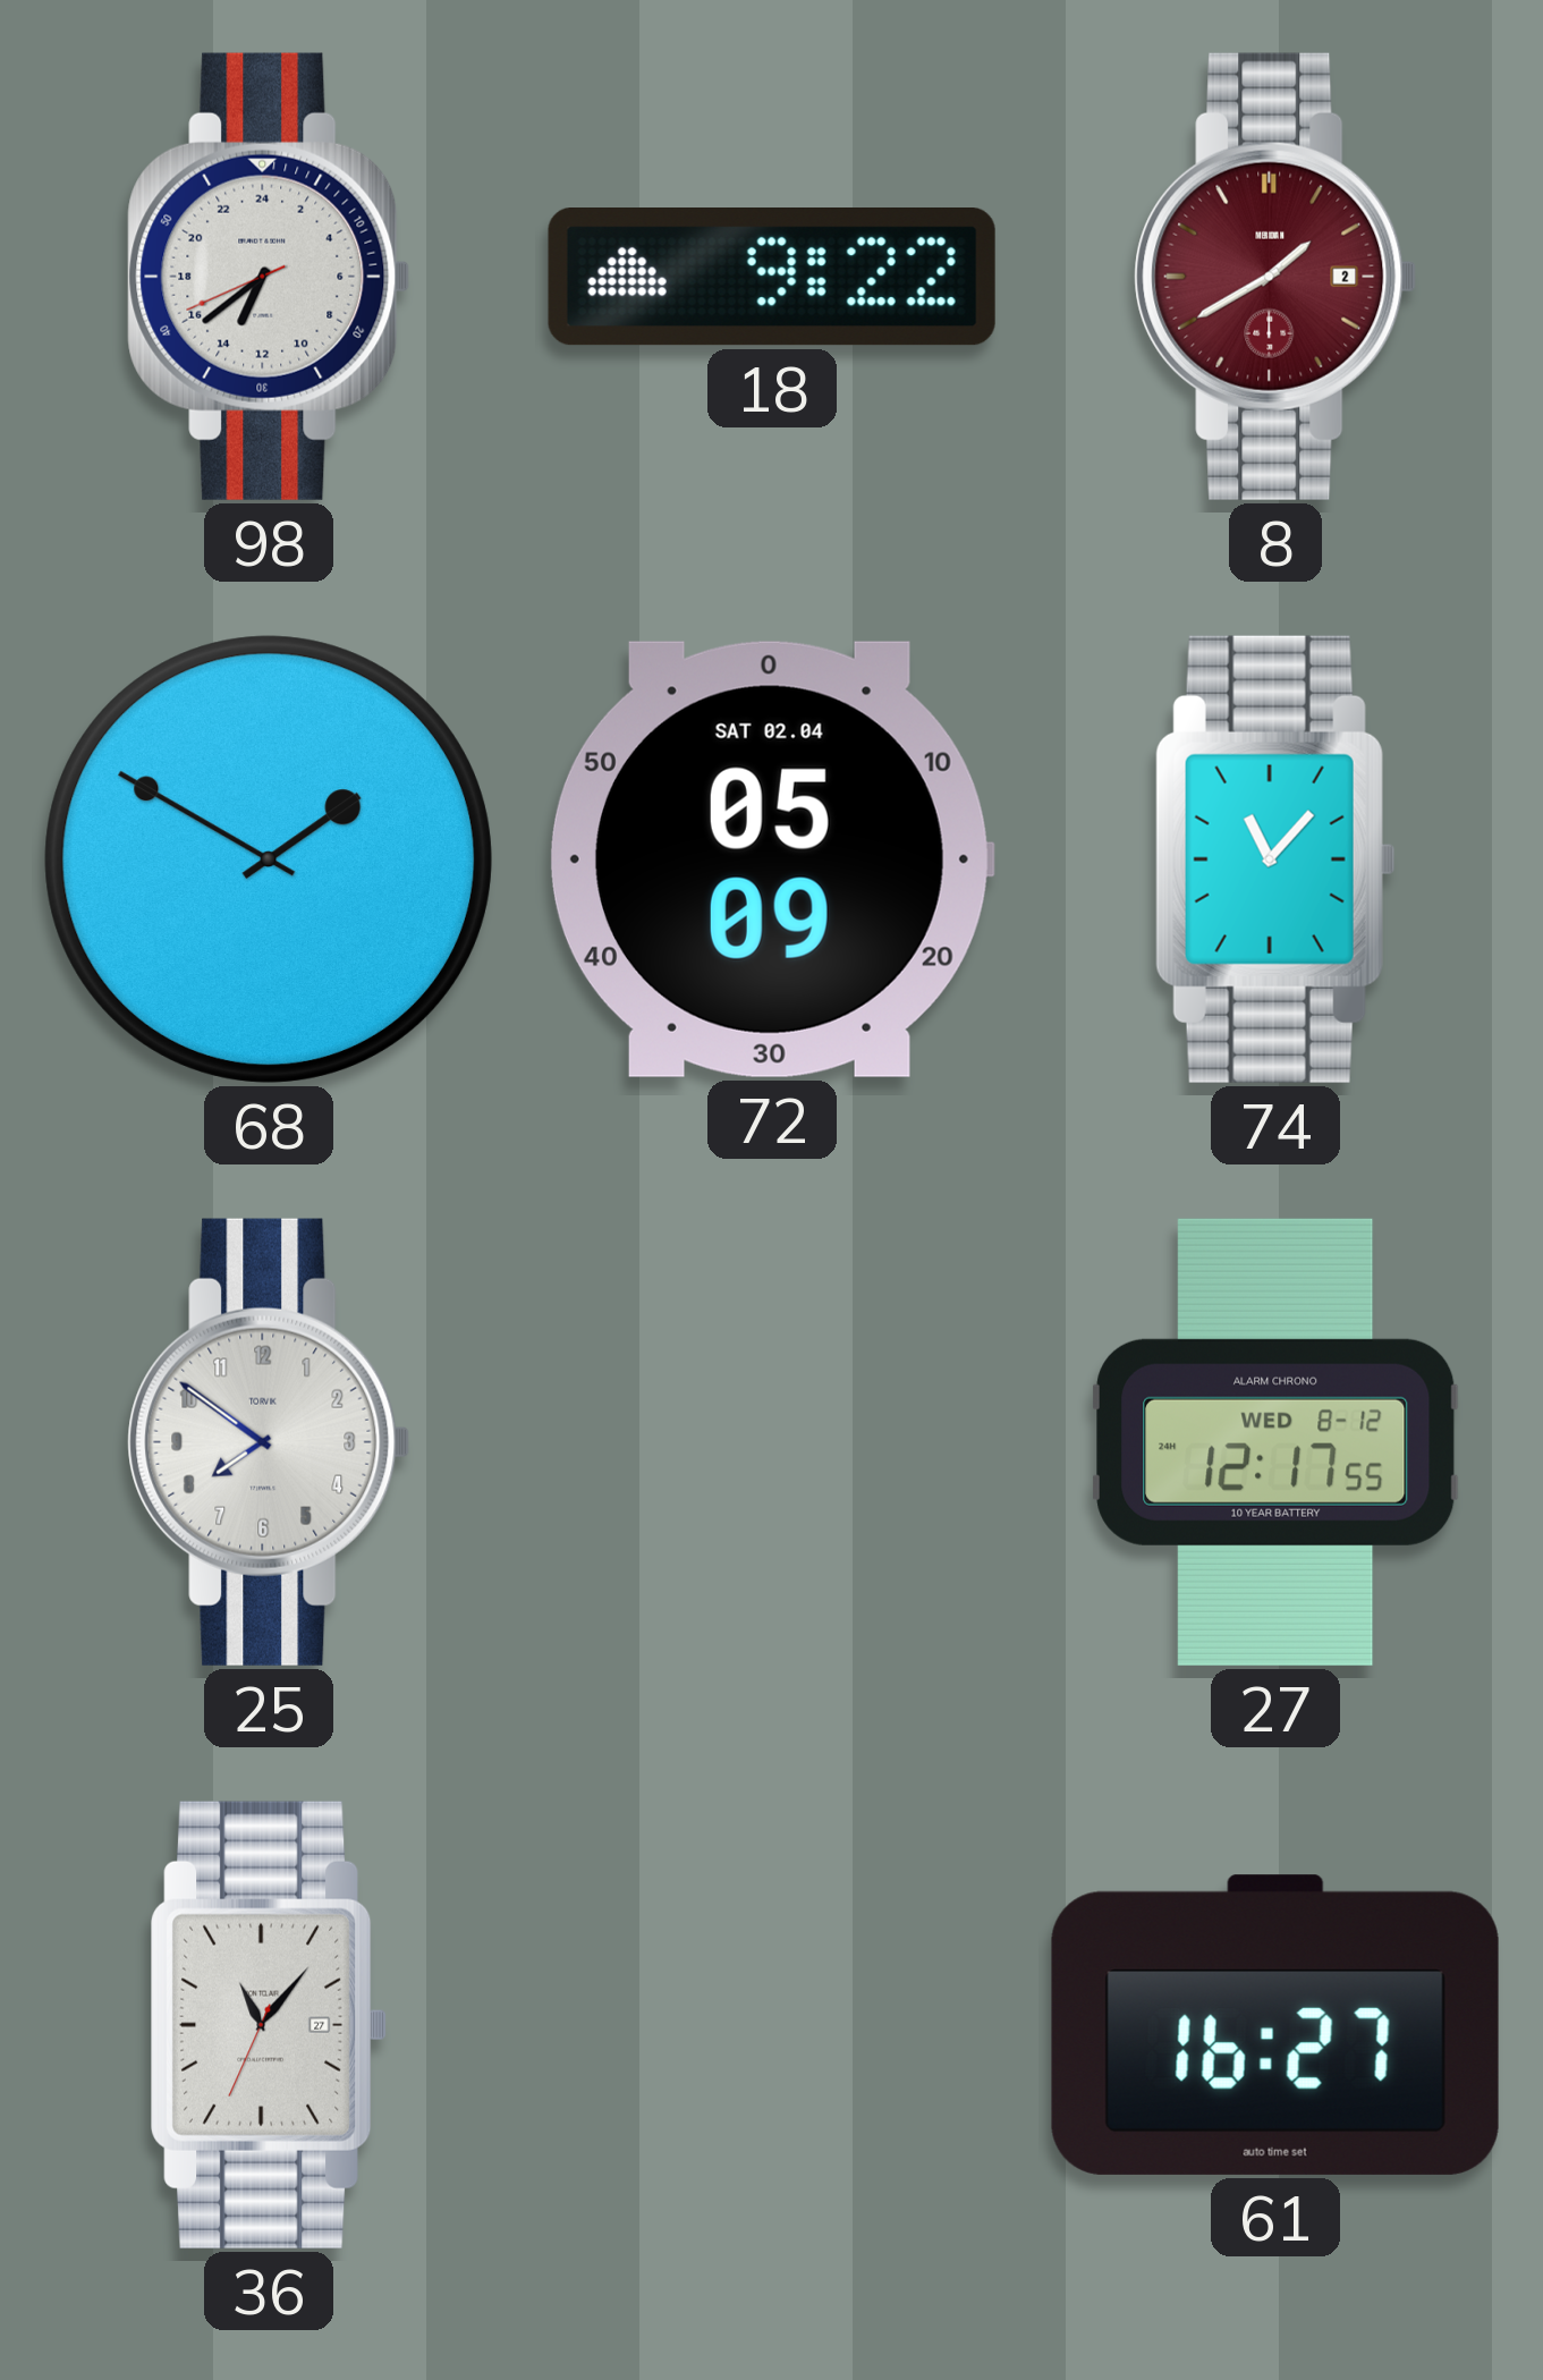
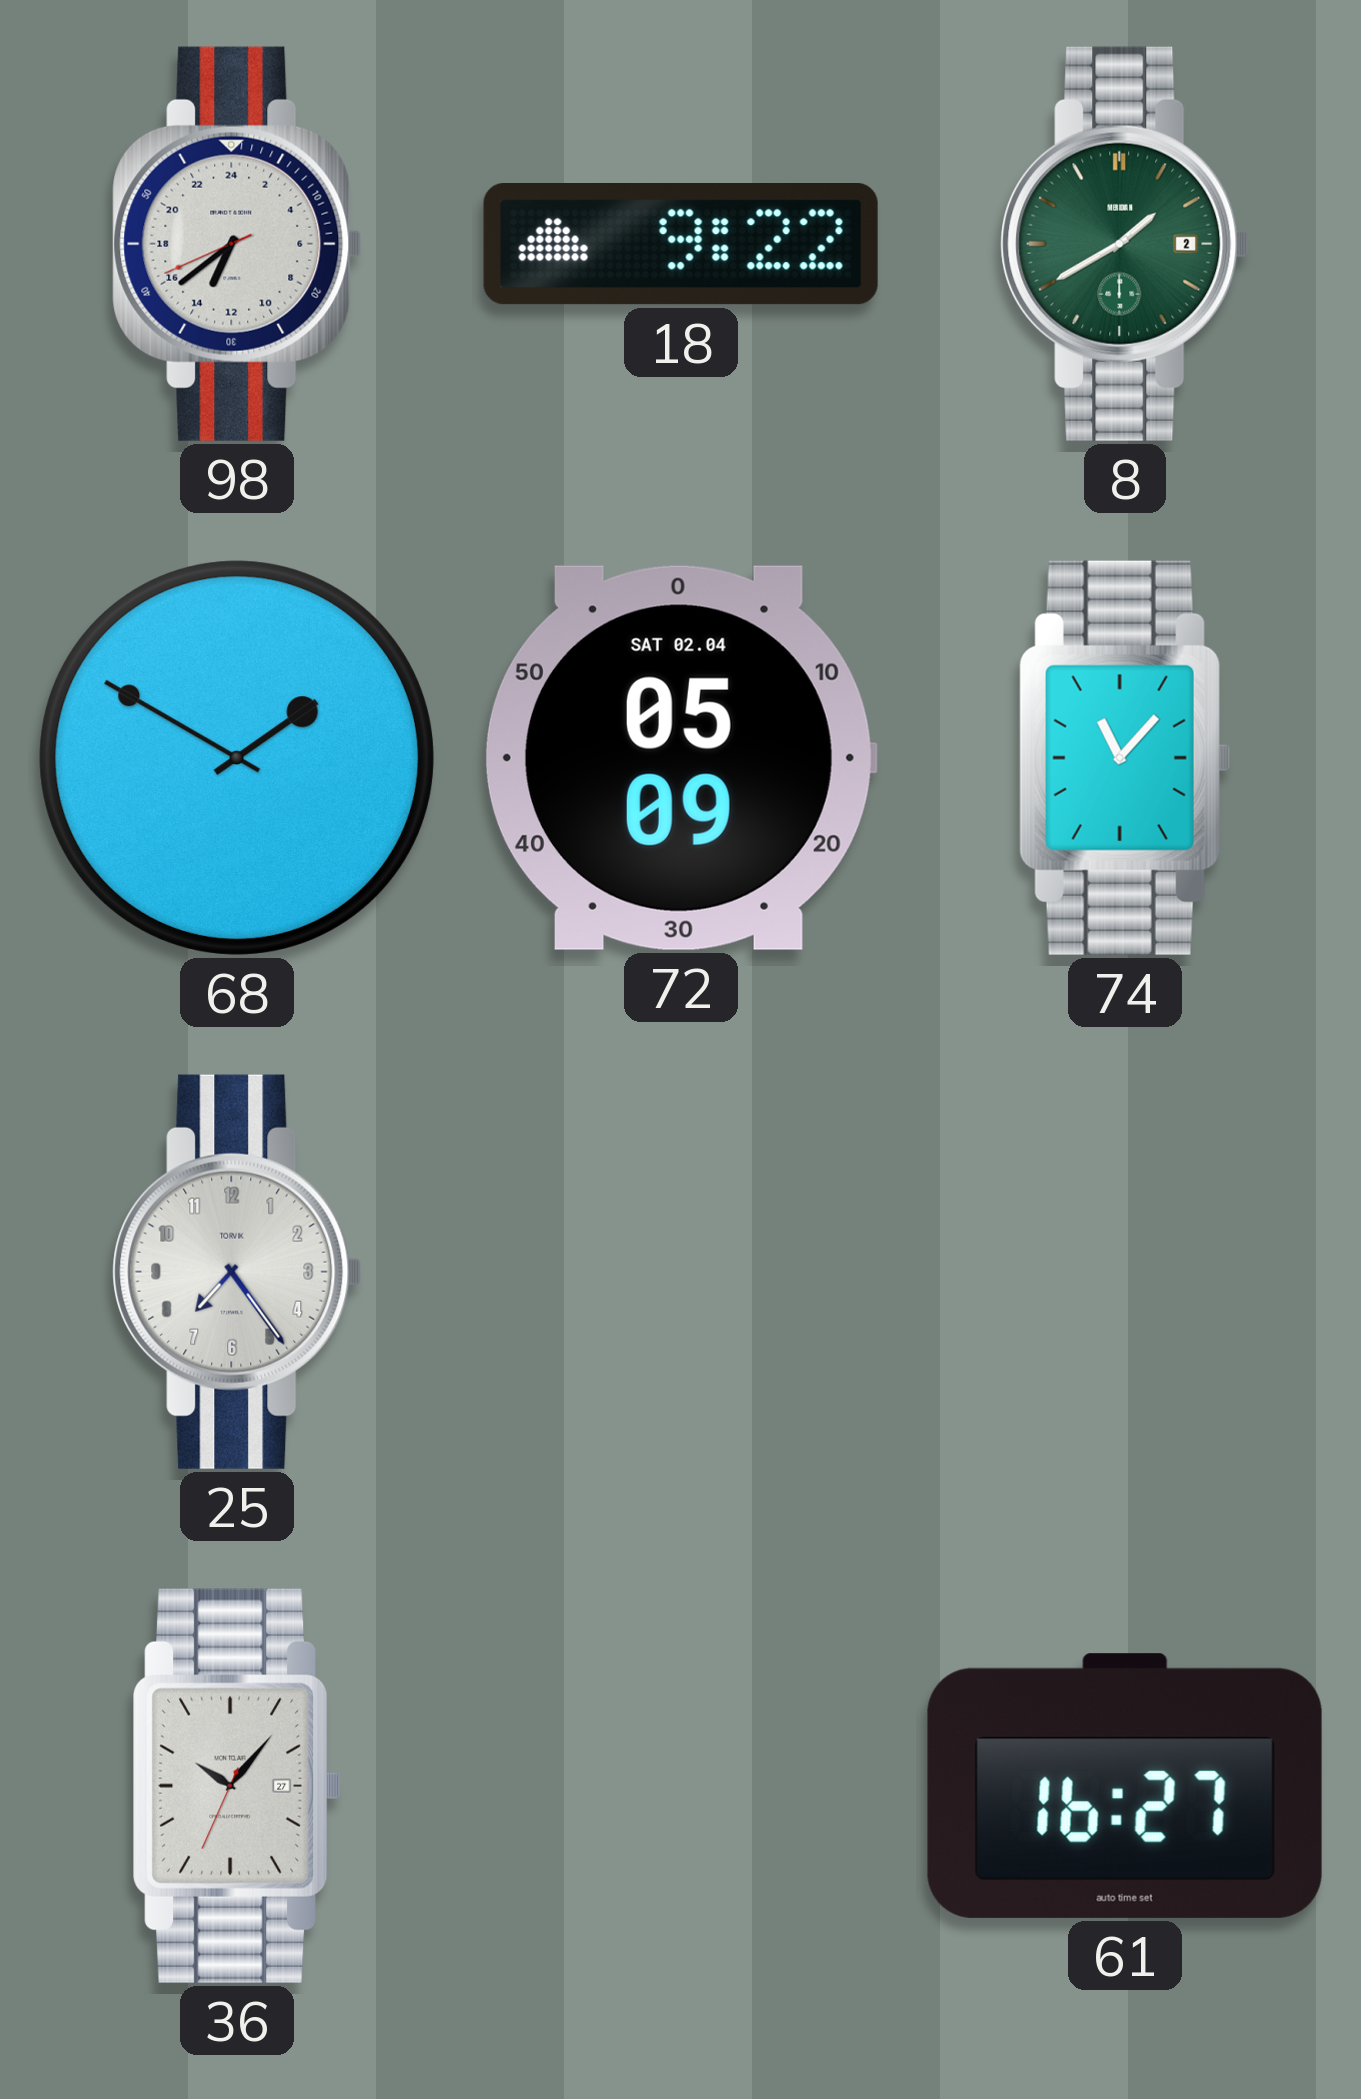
8 dial: burgundy -> green (1125, 244)
25: 7:51 -> 7:24 (237, 1272)
27: 12:17 -> none (1275, 1442)
36: 11:06 -> 10:06 (238, 1786)
